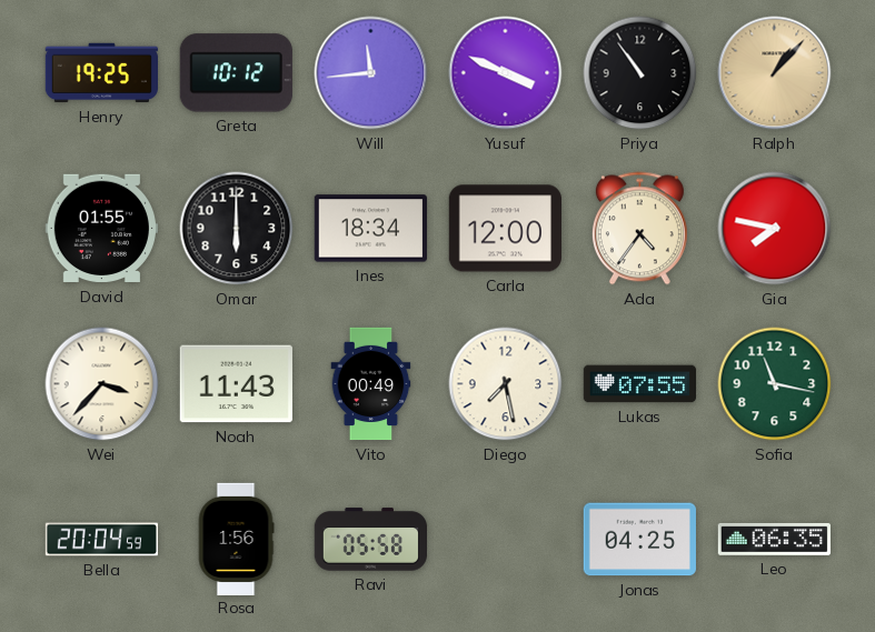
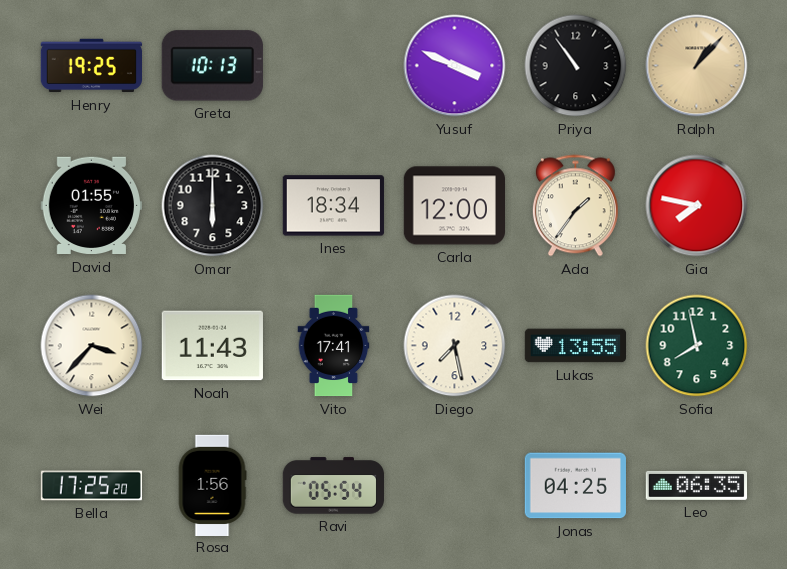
Greta: 10:12 -> 10:13 (212, 66)
Will: 11:44 -> none (371, 73)
Ada: 4:36 -> 1:36 (575, 206)
Vito: 00:49 -> 17:41 (334, 346)
Lukas: 07:55 -> 13:55 (575, 346)
Sofia: 11:17 -> 7:58 (697, 346)
Bella: 20:04 -> 17:25 (91, 486)
Ravi: 05:58 -> 05:54 (333, 486)
